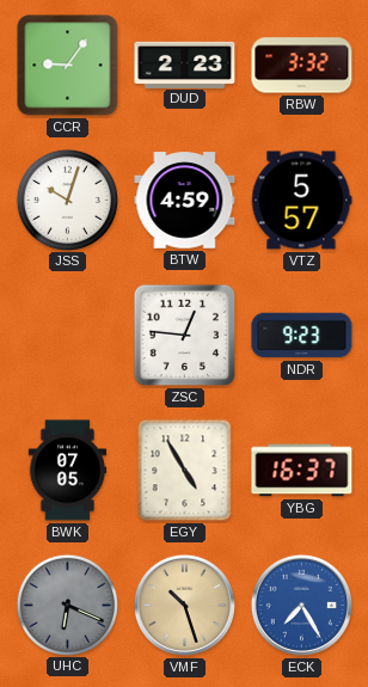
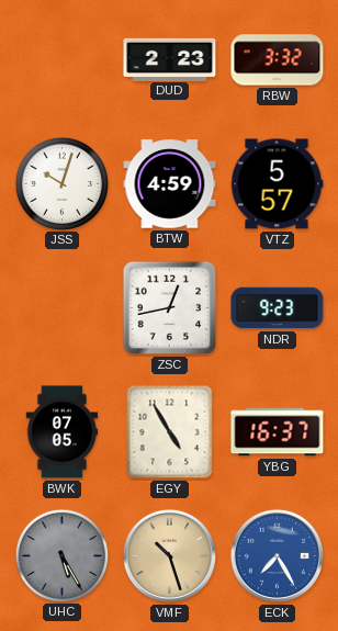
CCR: 9:06 -> none (68, 66)
ZSC: 12:46 -> 12:43 (170, 308)
UHC: 6:19 -> 5:25 (61, 555)
